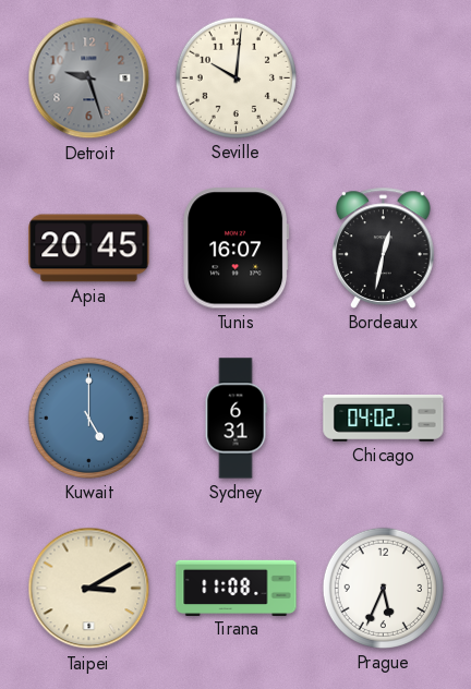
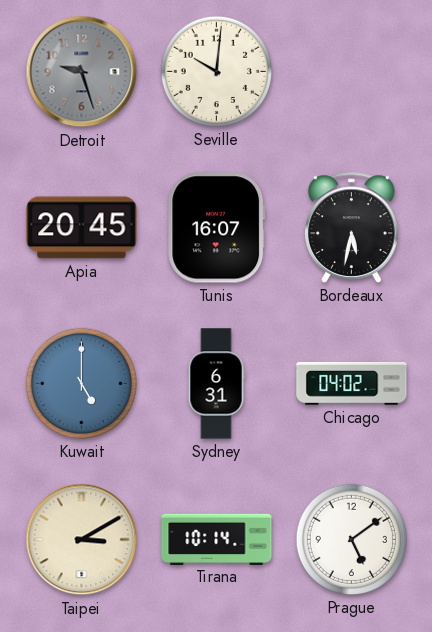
Bordeaux: 12:32 -> 5:32 (352, 227)
Tirana: 11:08 -> 10:14 (217, 539)
Prague: 5:34 -> 5:09 (351, 539)
